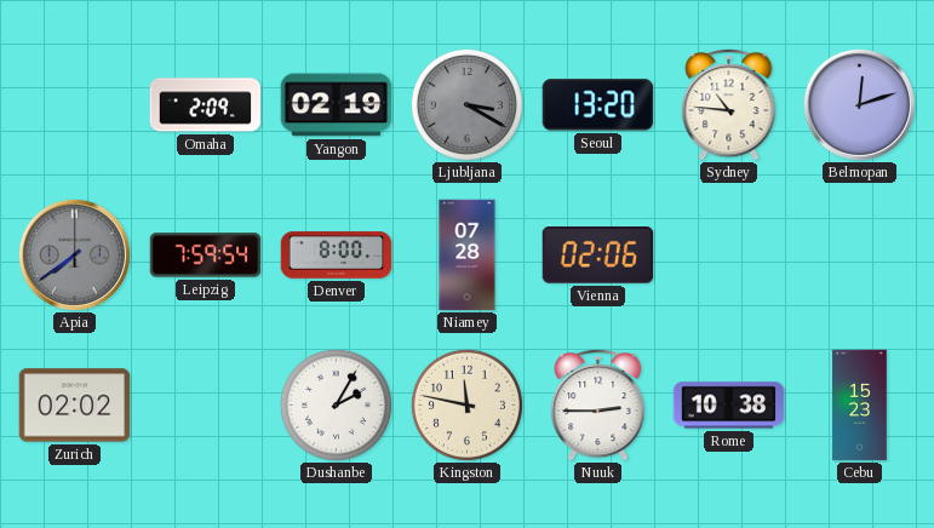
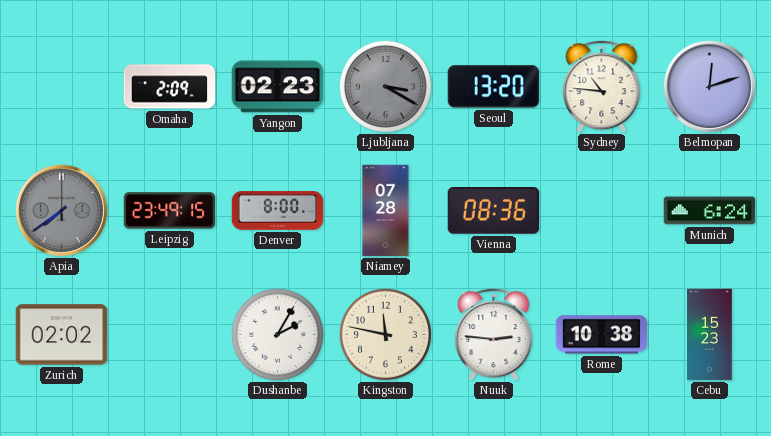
Yangon: 02:19 -> 02:23 (278, 87)
Leipzig: 7:59 -> 23:49 (170, 211)
Vienna: 02:06 -> 08:36 (494, 211)
Munich: none -> 6:24 (710, 211)
Nuuk: 2:45 -> 2:46 (494, 335)
